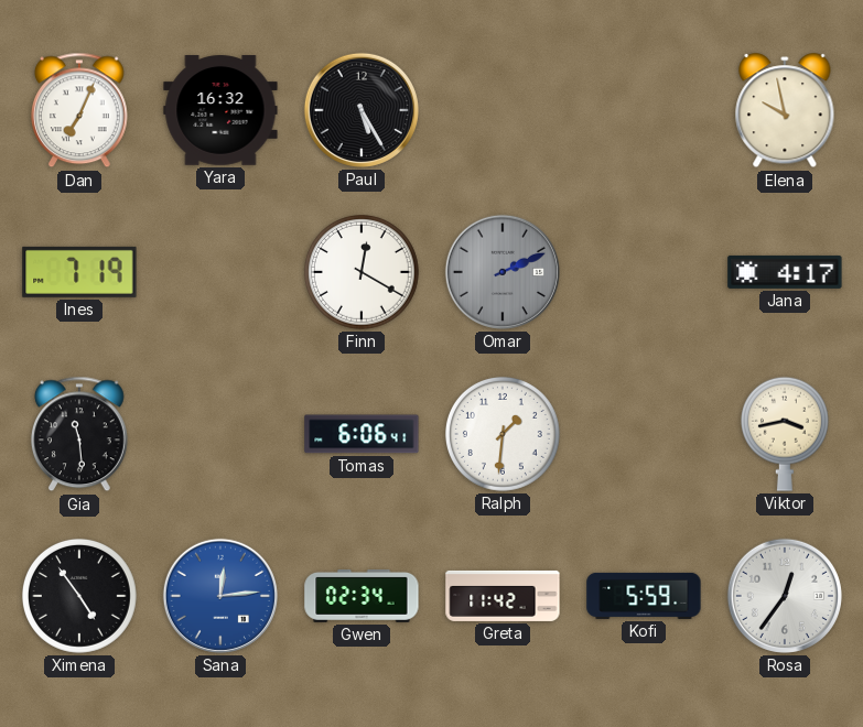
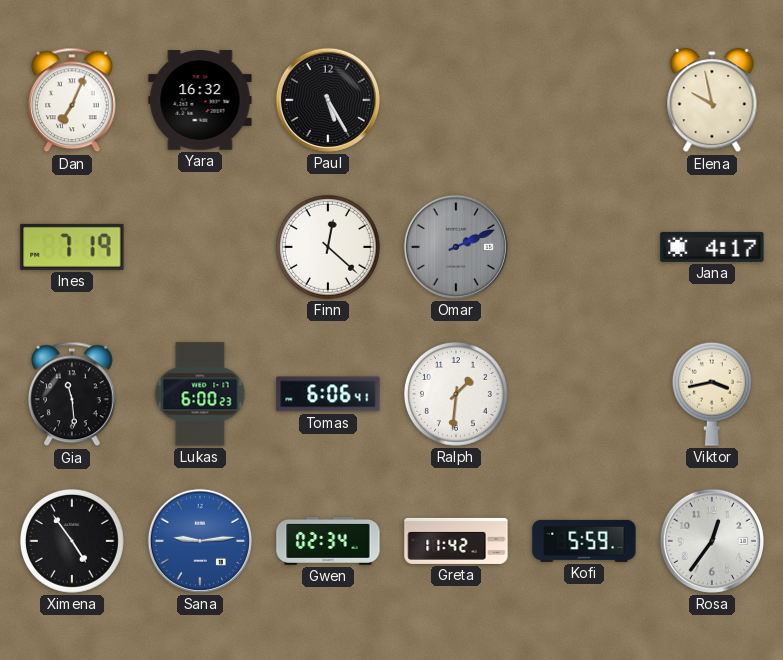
Finn: 12:20 -> 12:22 (328, 247)
Lukas: none -> 6:00 (200, 394)
Sana: 12:14 -> 9:14 (200, 541)
